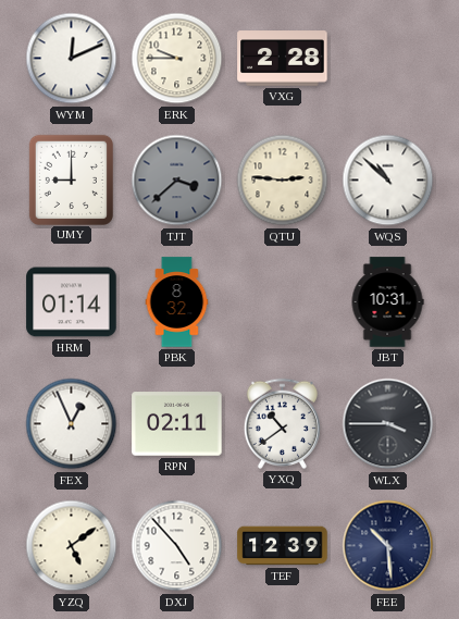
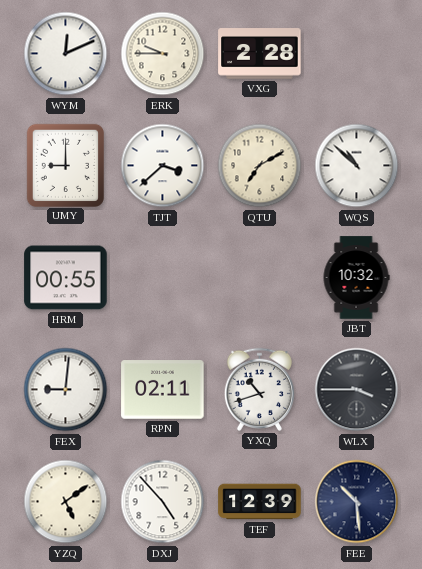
TJT dial: grey -> white (163, 166)
QTU: 2:46 -> 7:10 (260, 166)
HRM: 01:14 -> 00:55 (66, 278)
PBK: 8:32 -> none (177, 302)
JBT: 10:31 -> 10:32 (356, 278)
FEX: 12:56 -> 9:01 (66, 390)
YXQ: 10:39 -> 10:42 (259, 389)
